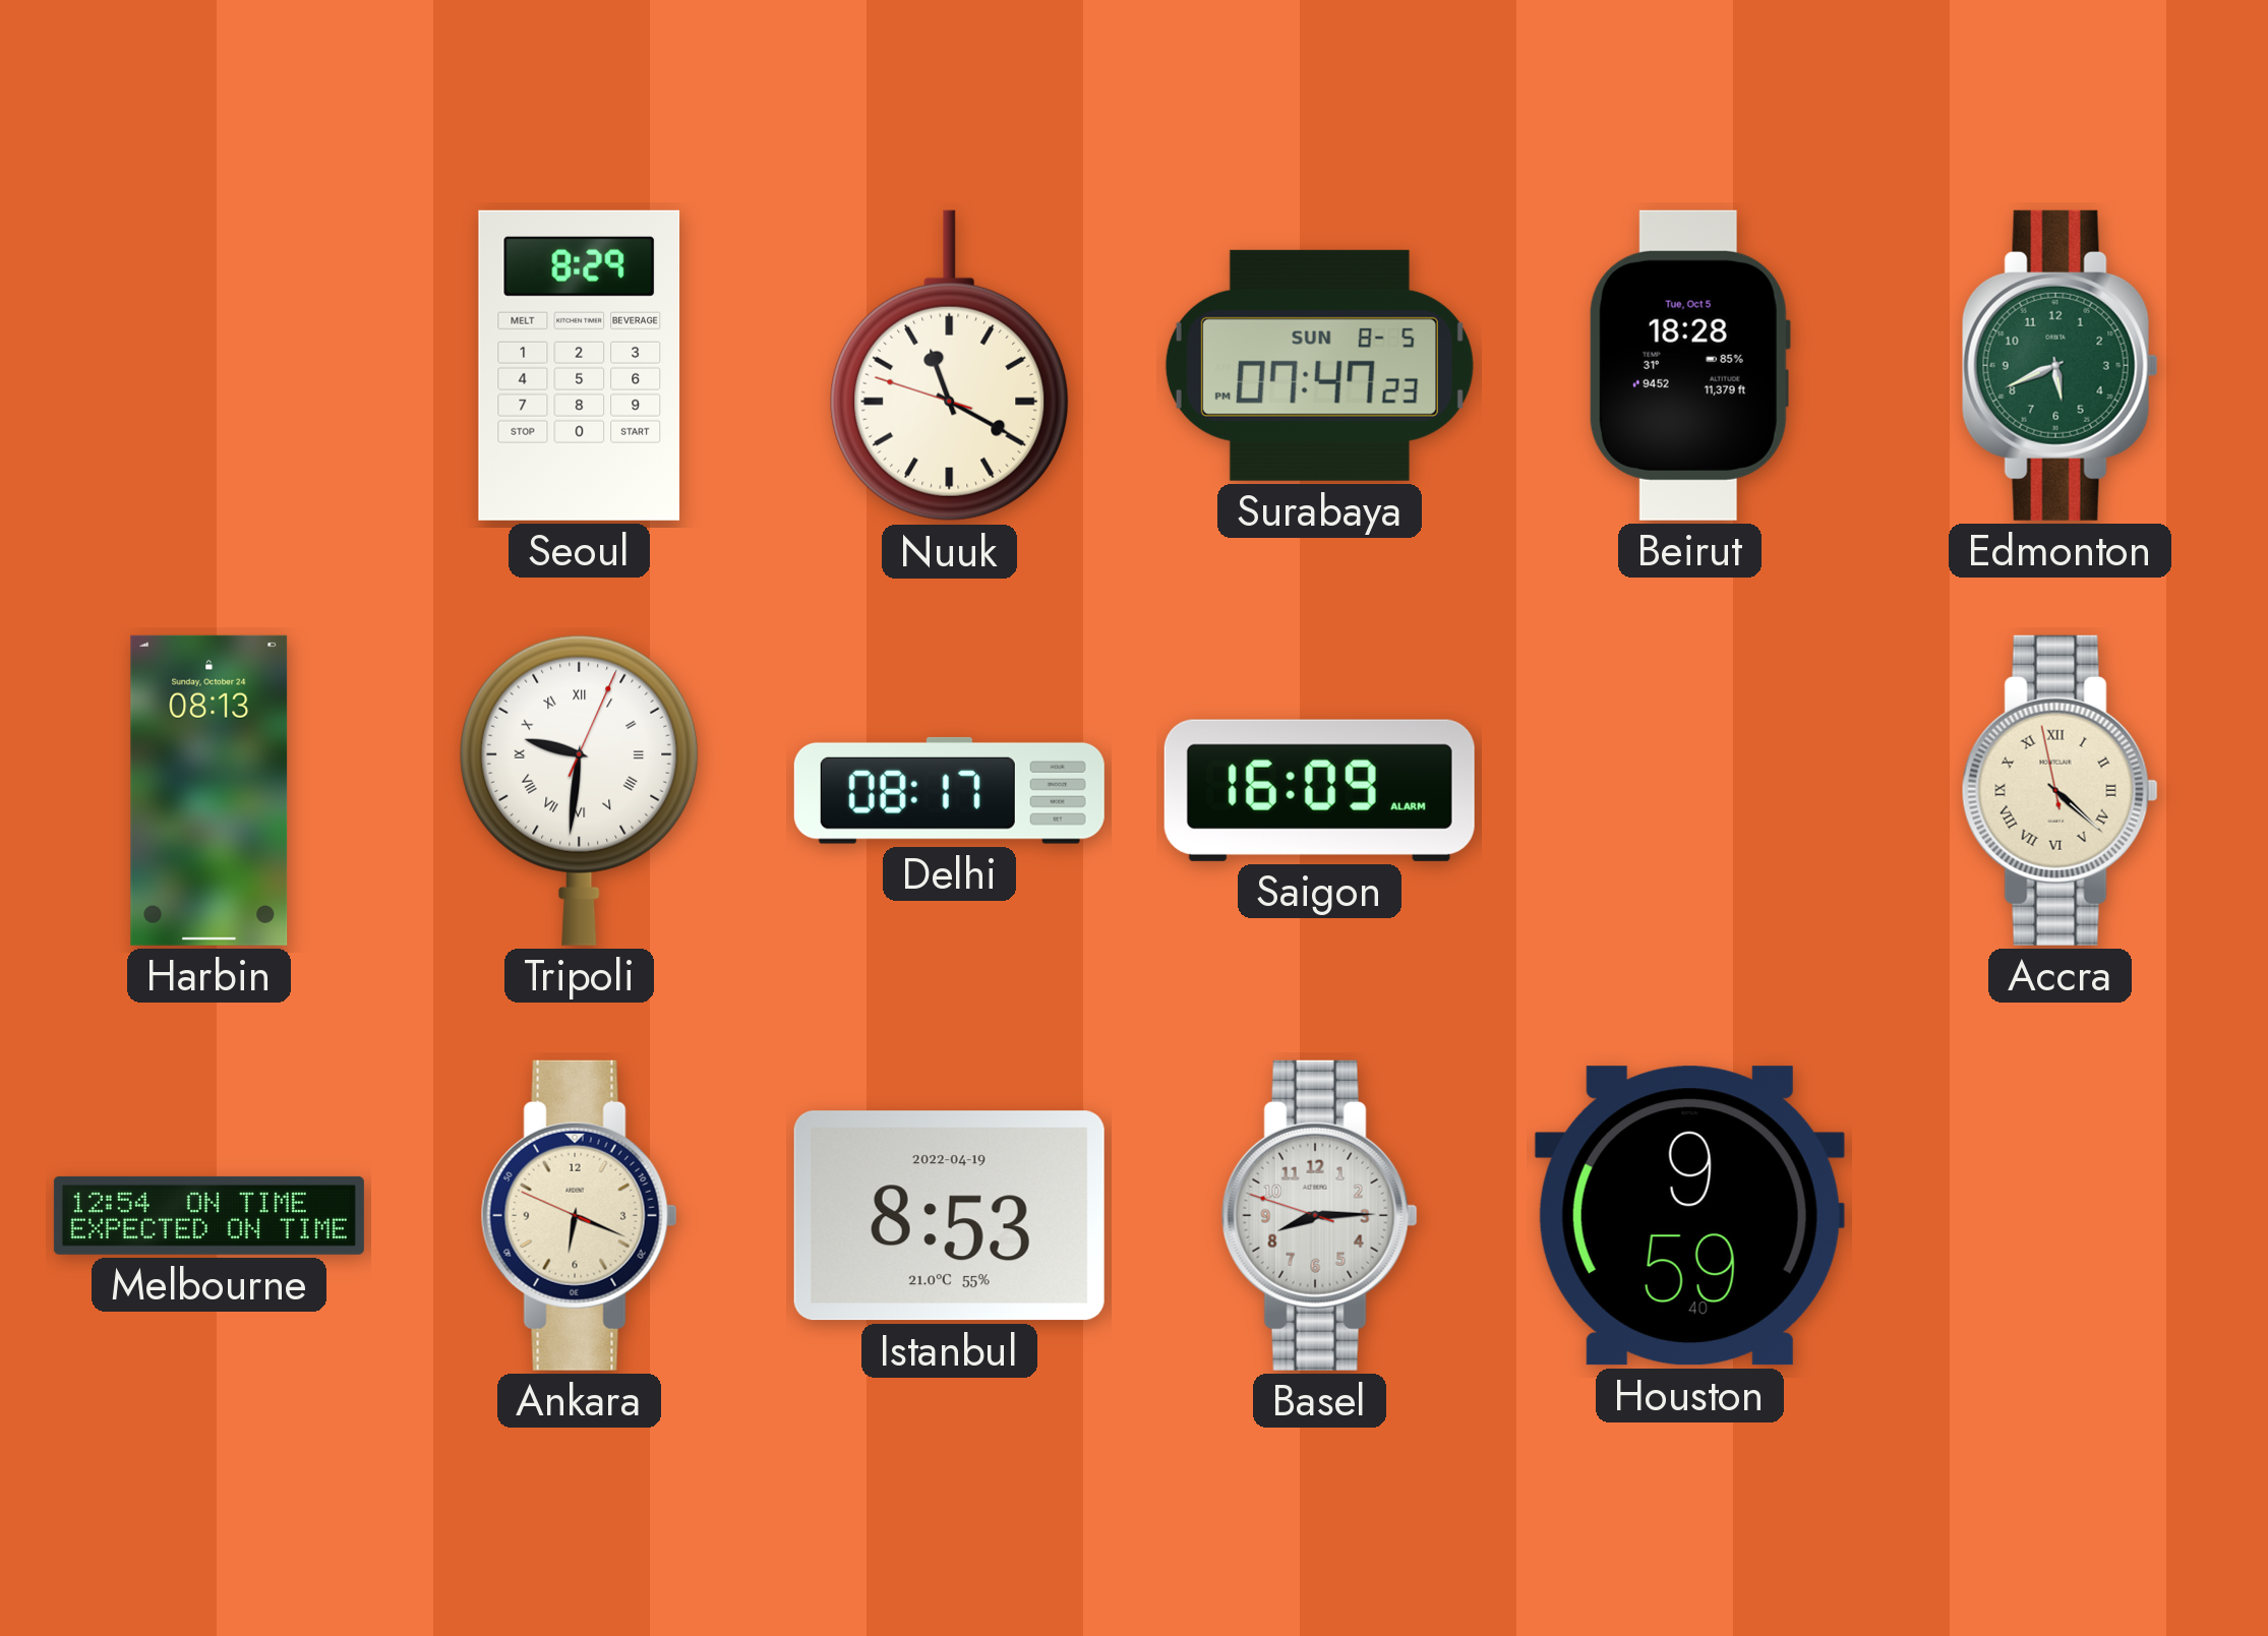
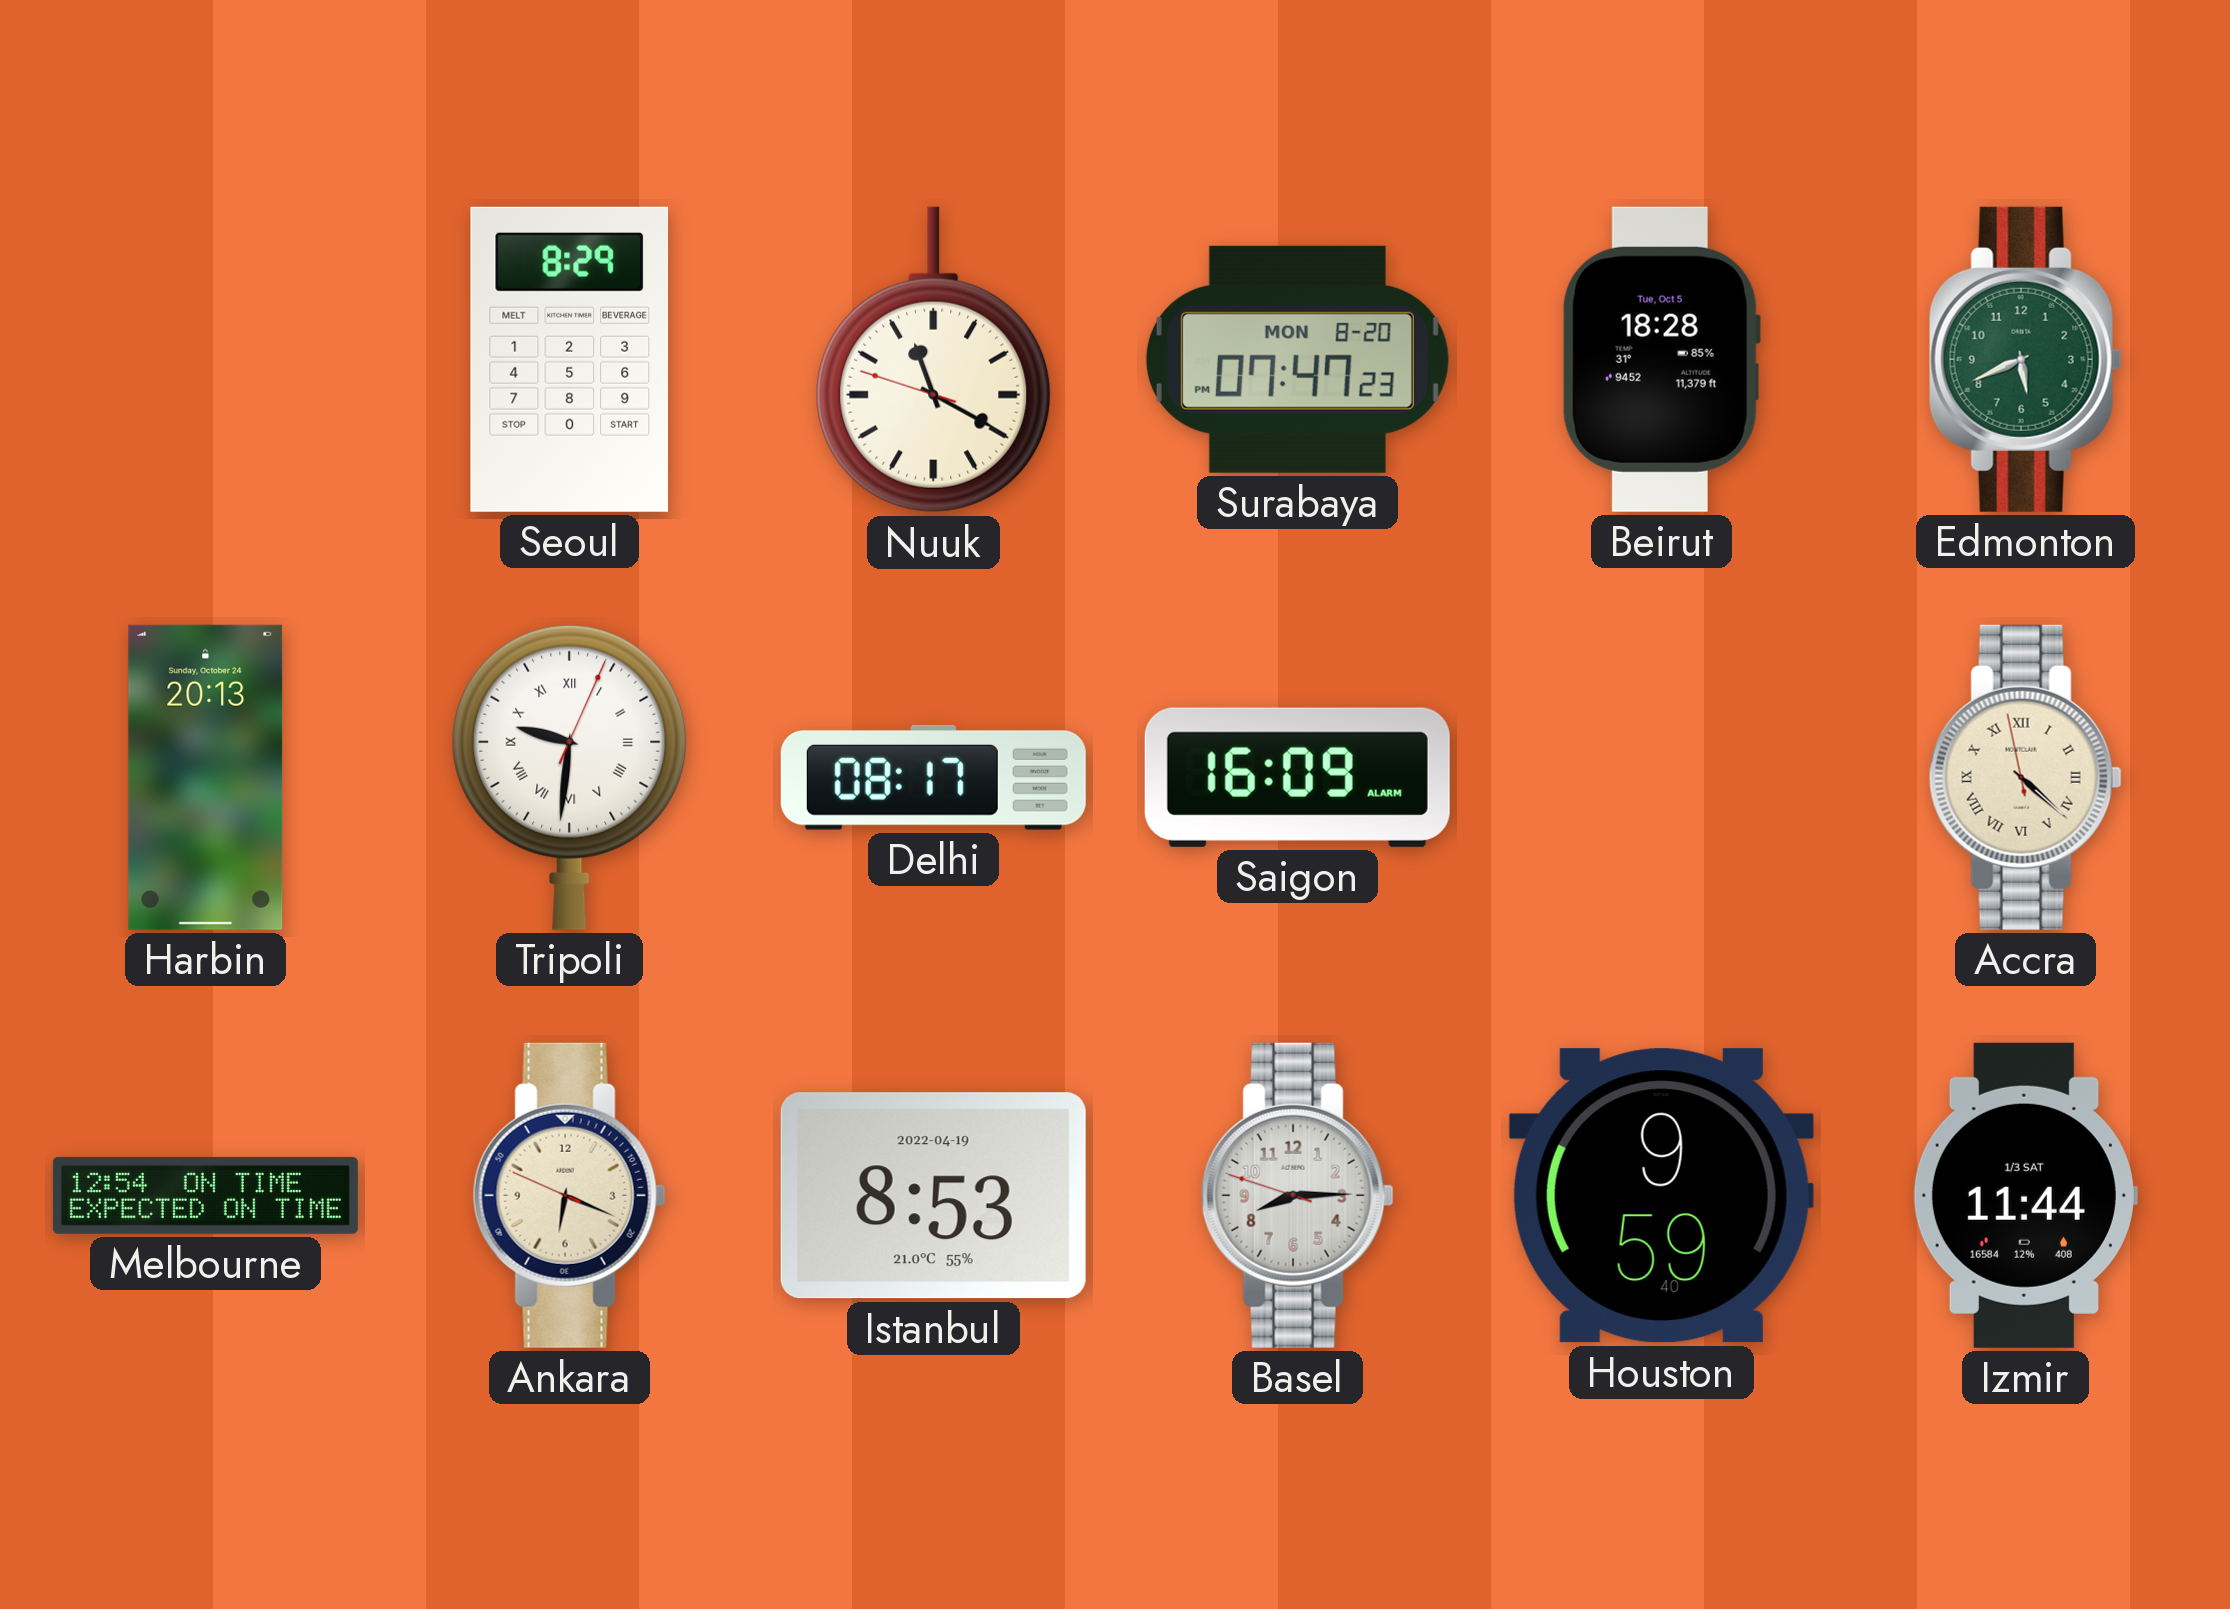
Surabaya date: SUN 8-5 -> MON 8-20 (1297, 359)
Harbin: 08:13 -> 20:13 (206, 777)
Izmir: none -> 11:44 (2025, 1195)
